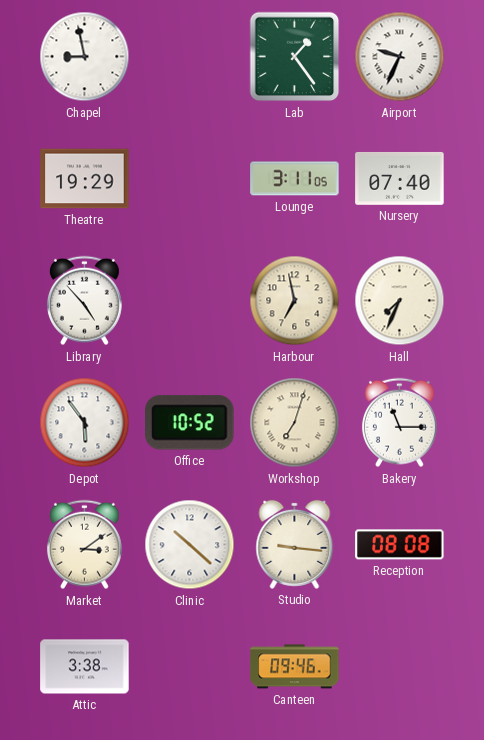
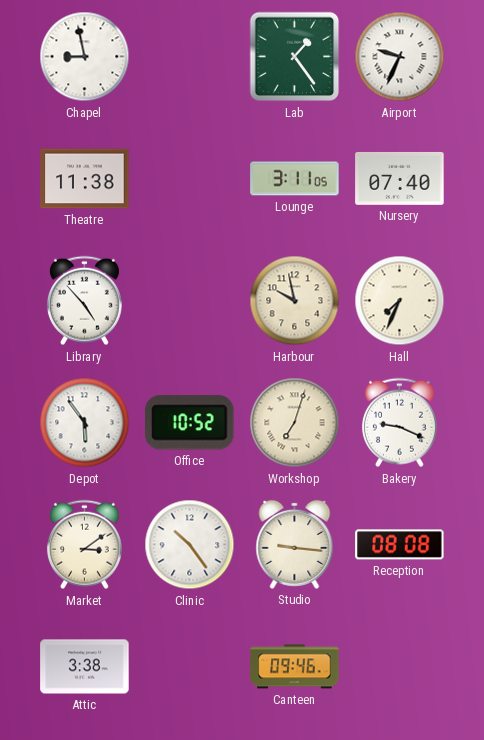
Theatre: 19:29 -> 11:38 (85, 179)
Harbour: 6:58 -> 9:58 (295, 301)
Bakery: 11:15 -> 9:19 (399, 423)
Clinic: 10:22 -> 10:24 (190, 545)
